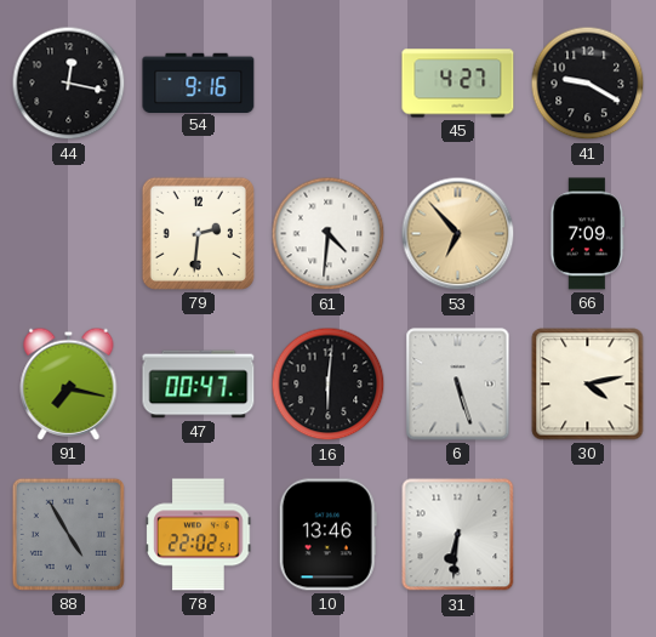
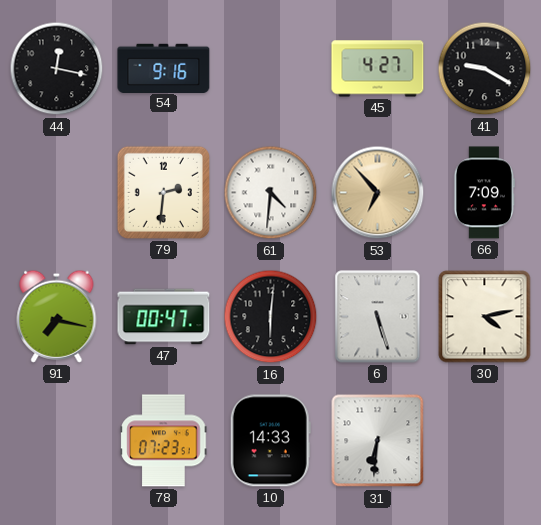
88: 4:55 -> none (68, 534)
78: 22:02 -> 07:23 (164, 441)
10: 13:46 -> 14:33 (270, 441)
